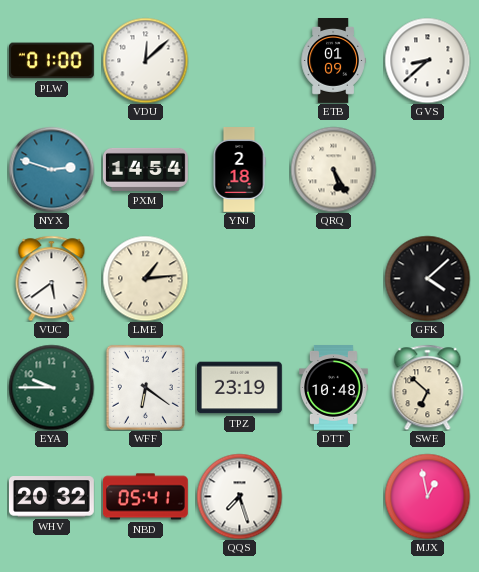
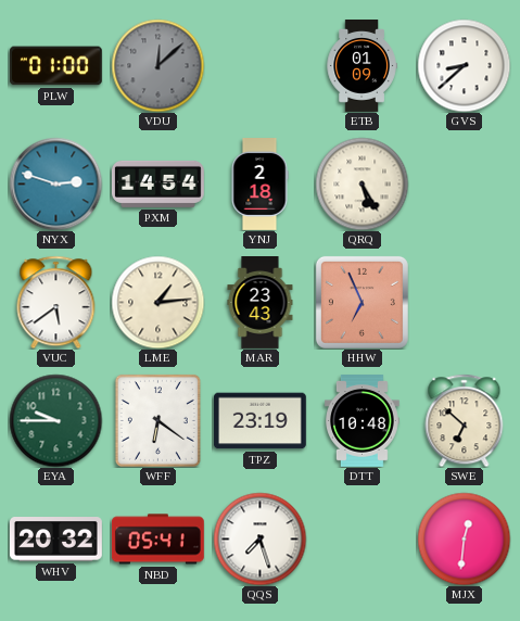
VDU dial: white -> grey (157, 65)
MAR: none -> 23:43 (261, 303)
HHW: none -> 6:56 (362, 302)
GFK: 4:08 -> none (427, 278)
MJX: 12:58 -> 12:31 (464, 538)
